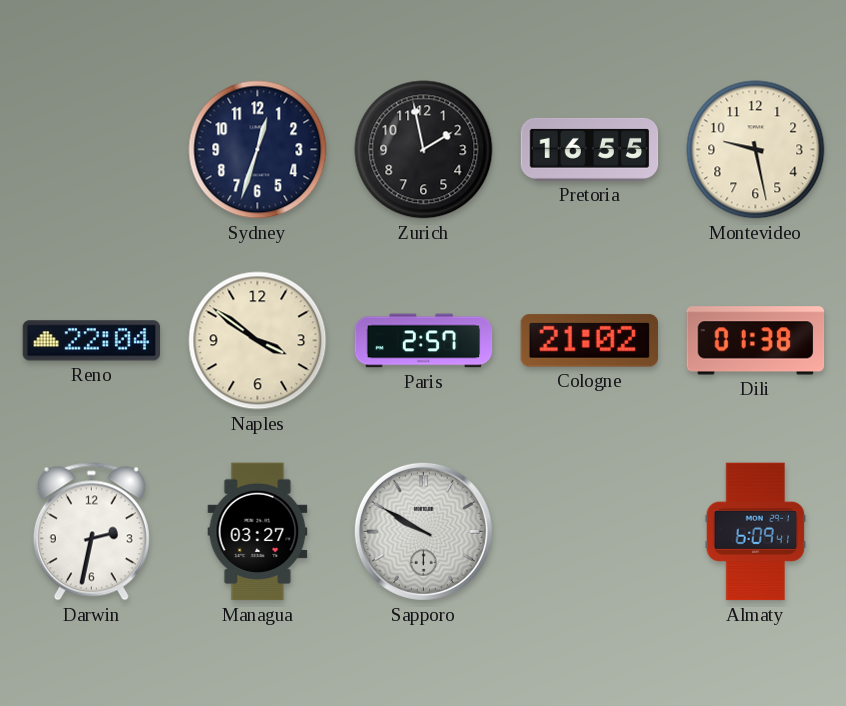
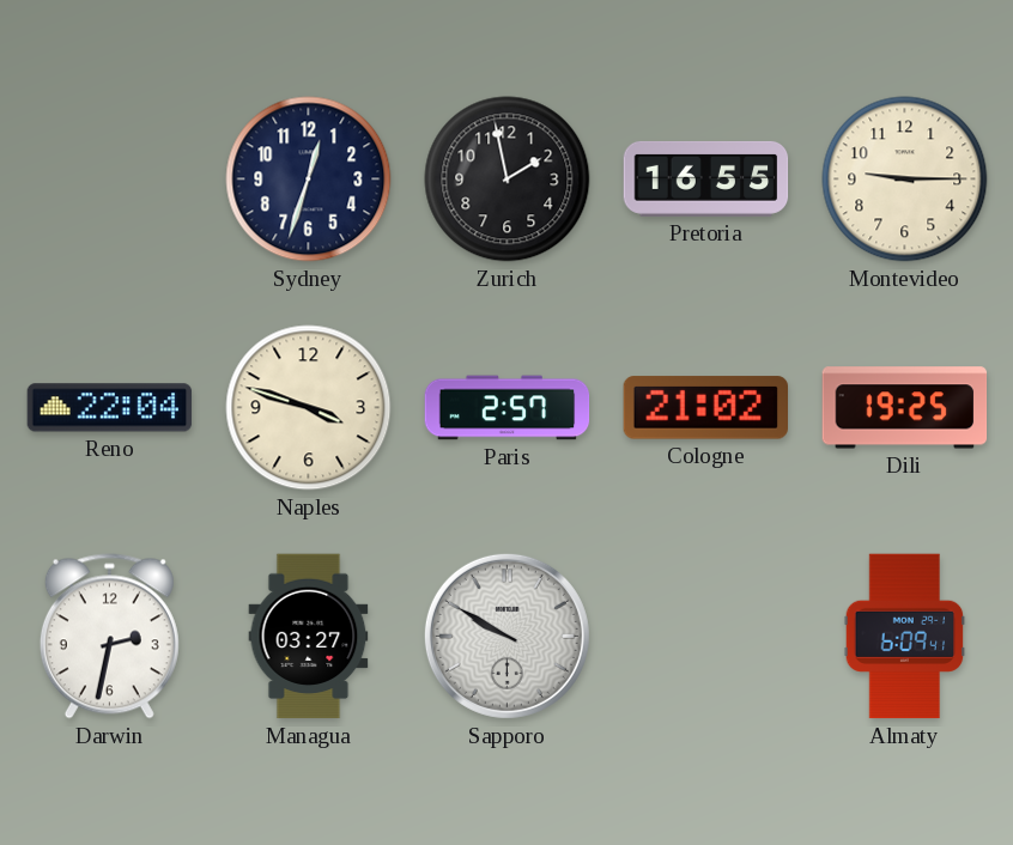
Montevideo: 9:28 -> 9:15 (905, 180)
Naples: 3:51 -> 3:48 (309, 408)
Dili: 01:38 -> 19:25 (905, 408)
